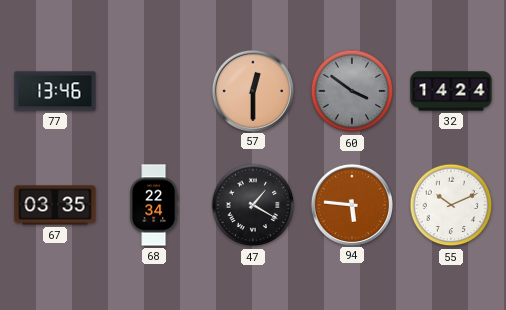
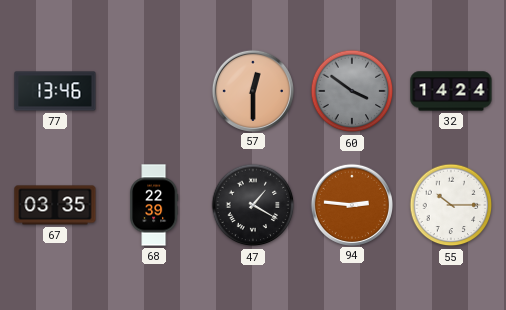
68: 22:34 -> 22:39 (155, 205)
94: 5:46 -> 2:46 (351, 204)
55: 10:11 -> 10:15 (451, 205)
